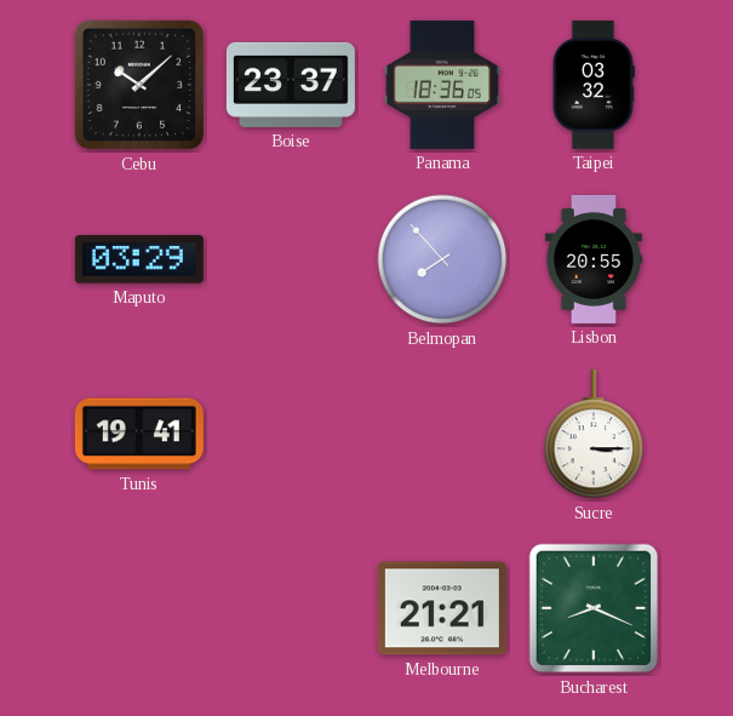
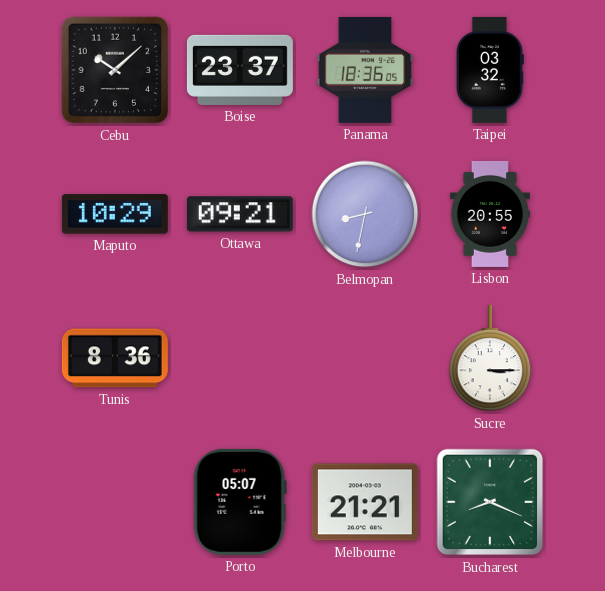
Maputo: 03:29 -> 10:29 (115, 214)
Ottawa: none -> 09:21 (240, 214)
Belmopan: 7:53 -> 8:32 (365, 214)
Tunis: 19:41 -> 8:36 (115, 358)
Porto: none -> 05:07 (240, 502)
